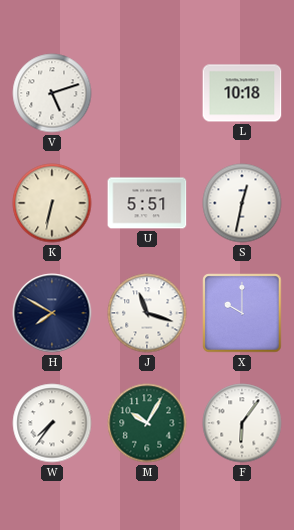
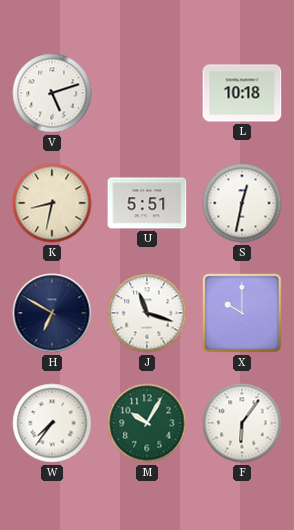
K: 6:32 -> 8:32 (52, 203)
H: 7:50 -> 6:50 (52, 313)
